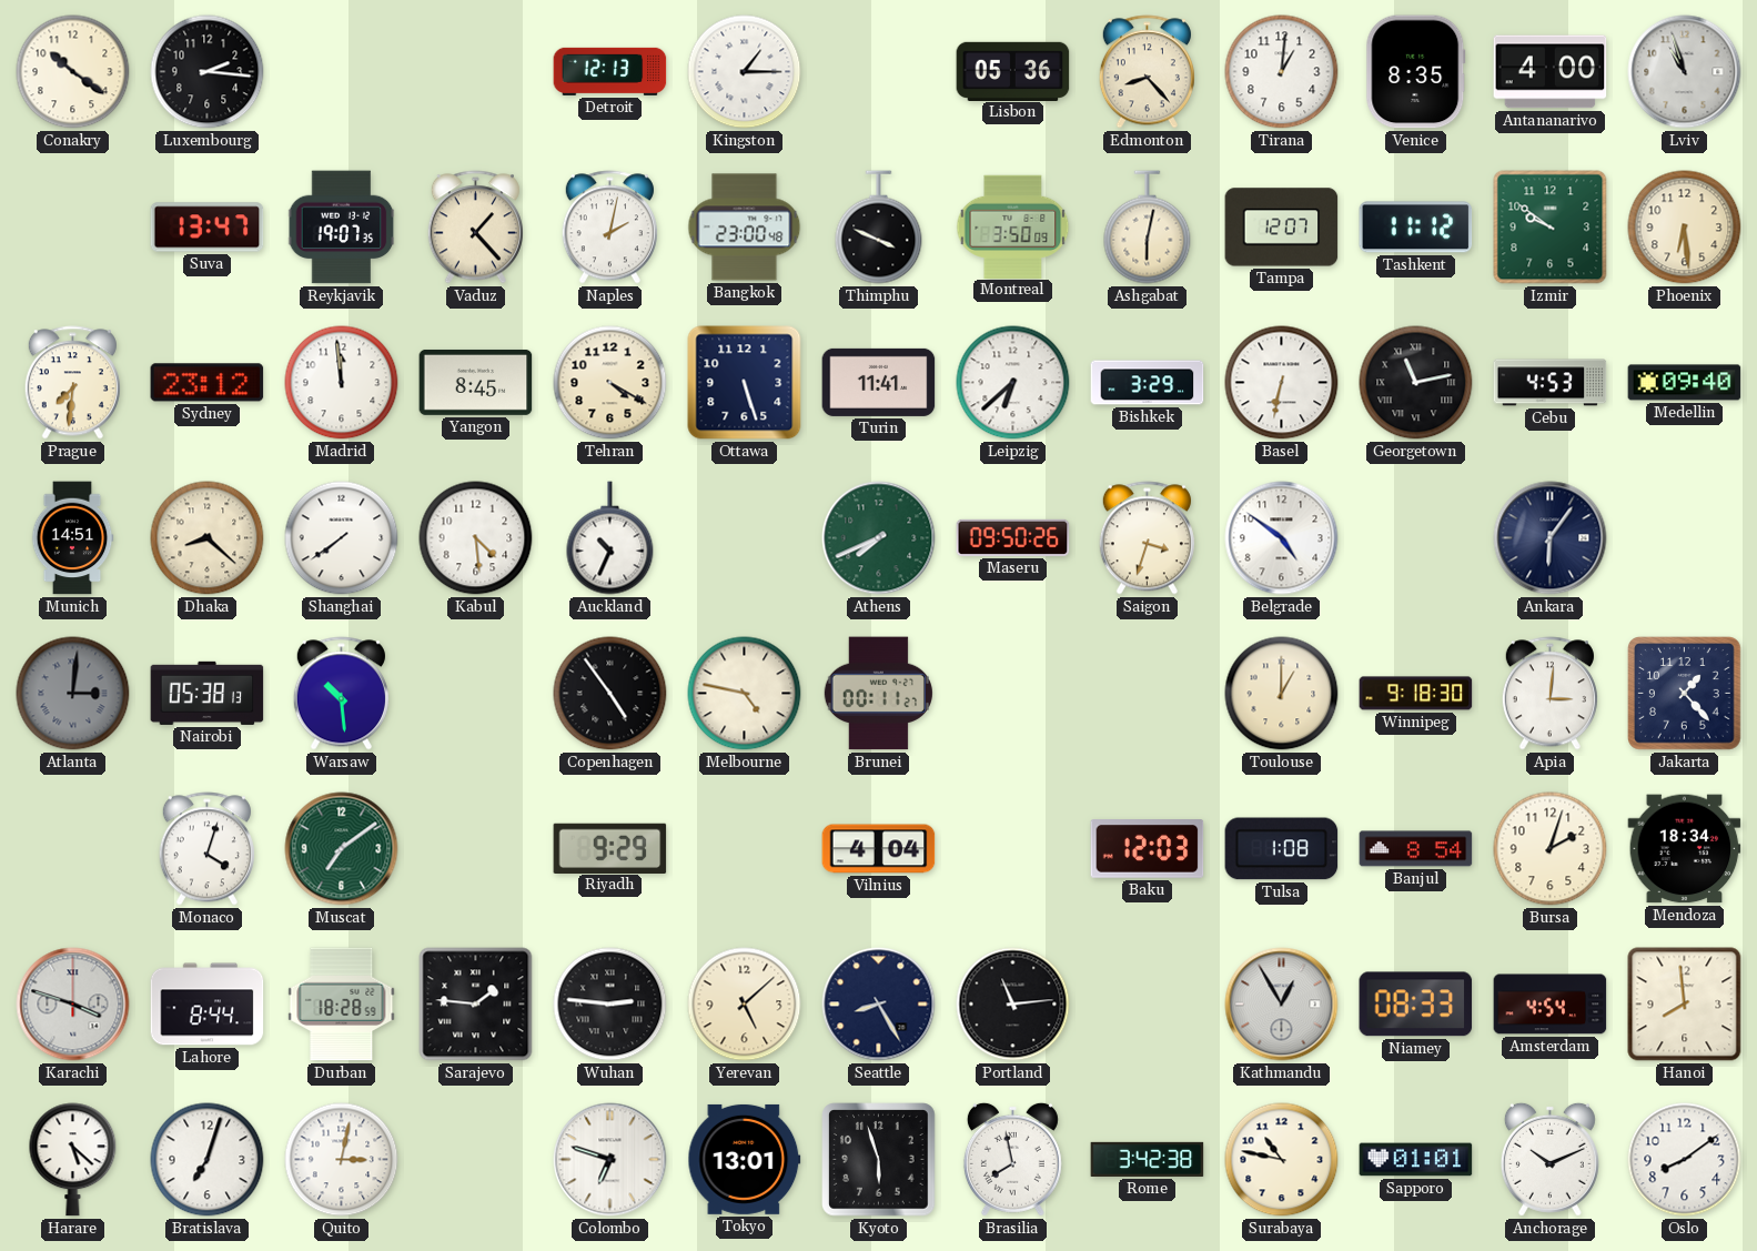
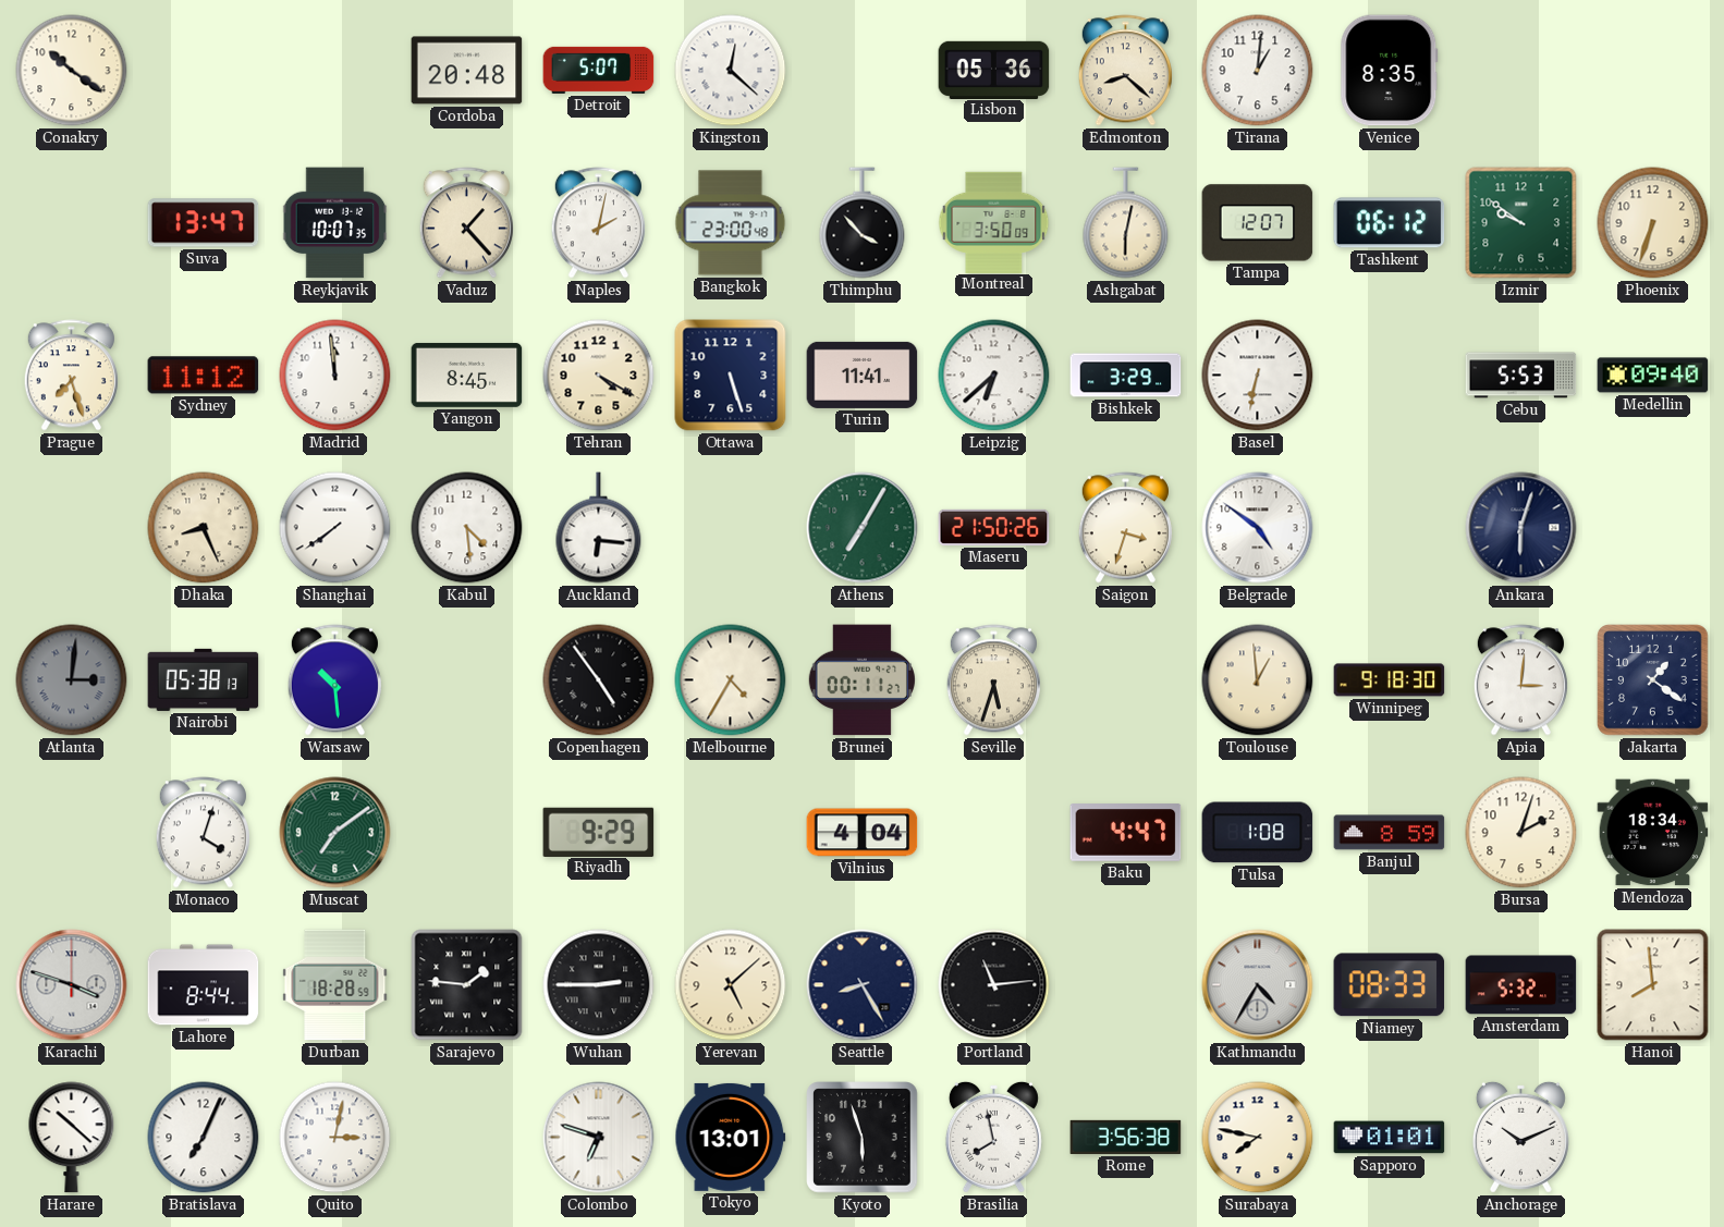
Luxembourg: 2:16 -> none (208, 72)
Cordoba: none -> 20:48 (467, 71)
Detroit: 12:13 -> 5:07 (599, 70)
Kingston: 1:15 -> 12:22 (731, 71)
Edmonton: 8:23 -> 8:22 (1125, 71)
Antananarivo: 4:00 -> none (1551, 72)
Lviv: 10:57 -> none (1685, 72)
Reykjavik: 19:07 -> 10:07 (335, 223)
Thimphu: 3:49 -> 3:53 (863, 223)
Tashkent: 11:12 -> 06:12 (1390, 223)
Phoenix: 6:29 -> 6:33 (1653, 223)
Prague: 7:31 -> 7:27 (71, 376)
Sydney: 23:12 -> 11:12 (204, 376)
Georgetown: 11:13 -> none (1416, 383)
Cebu: 4:53 -> 5:53 (1521, 376)
Munich: 14:51 -> none (72, 538)
Dhaka: 8:22 -> 8:26 (204, 528)
Auckland: 10:34 -> 6:16 (599, 528)
Athens: 7:41 -> 7:05 (863, 528)
Maseru: 09:50 -> 21:50 (994, 527)
Ankara: 6:06 -> 6:03 (1521, 528)
Melbourne: 4:47 -> 4:35 (731, 680)
Seville: none -> 5:33 (993, 680)
Toulouse: 1:00 -> 12:59 (1258, 680)
Jakarta: 1:23 -> 1:21 (1653, 680)
Baku: 12:03 -> 4:47 (1126, 833)
Banjul: 8:54 -> 8:59 (1390, 833)
Wuhan: 2:46 -> 2:45 (599, 985)
Kathmandu: 12:55 -> 4:35 (1258, 985)
Amsterdam: 4:54 -> 5:32 (1521, 985)
Harare: 5:22 -> 10:22 (72, 1138)
Bratislava: 7:03 -> 7:04 (204, 1138)
Rome: 3:42 -> 3:56 (1126, 1137)
Surabaya: 10:47 -> 7:47 (1258, 1138)
Oslo: 8:09 -> none (1685, 1160)
